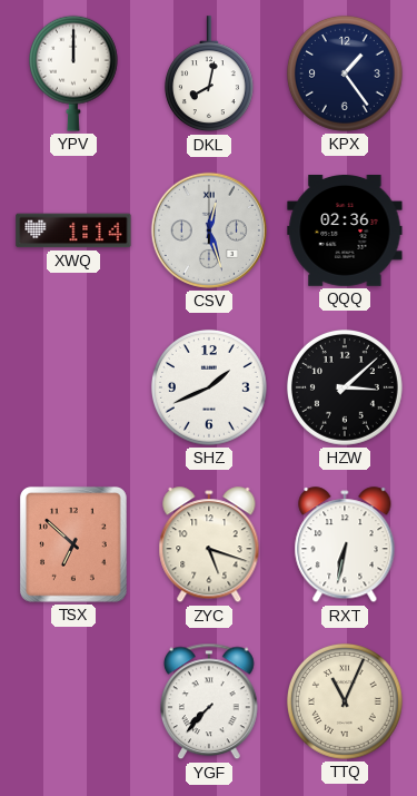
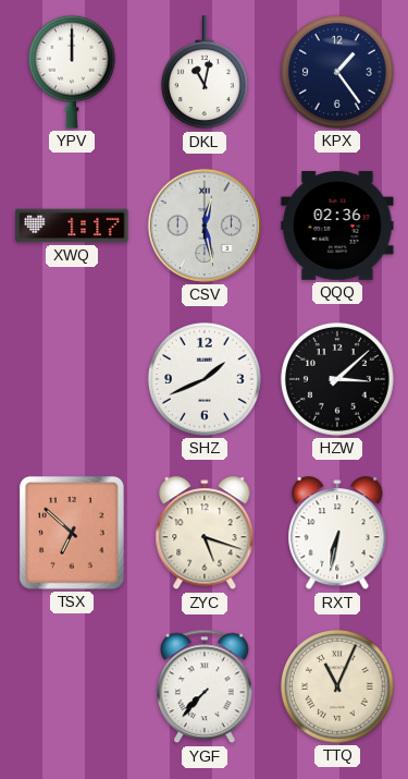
DKL: 8:02 -> 11:02 (205, 73)
XWQ: 1:14 -> 1:17 (72, 226)
CSV: 12:27 -> 12:28 (205, 226)
